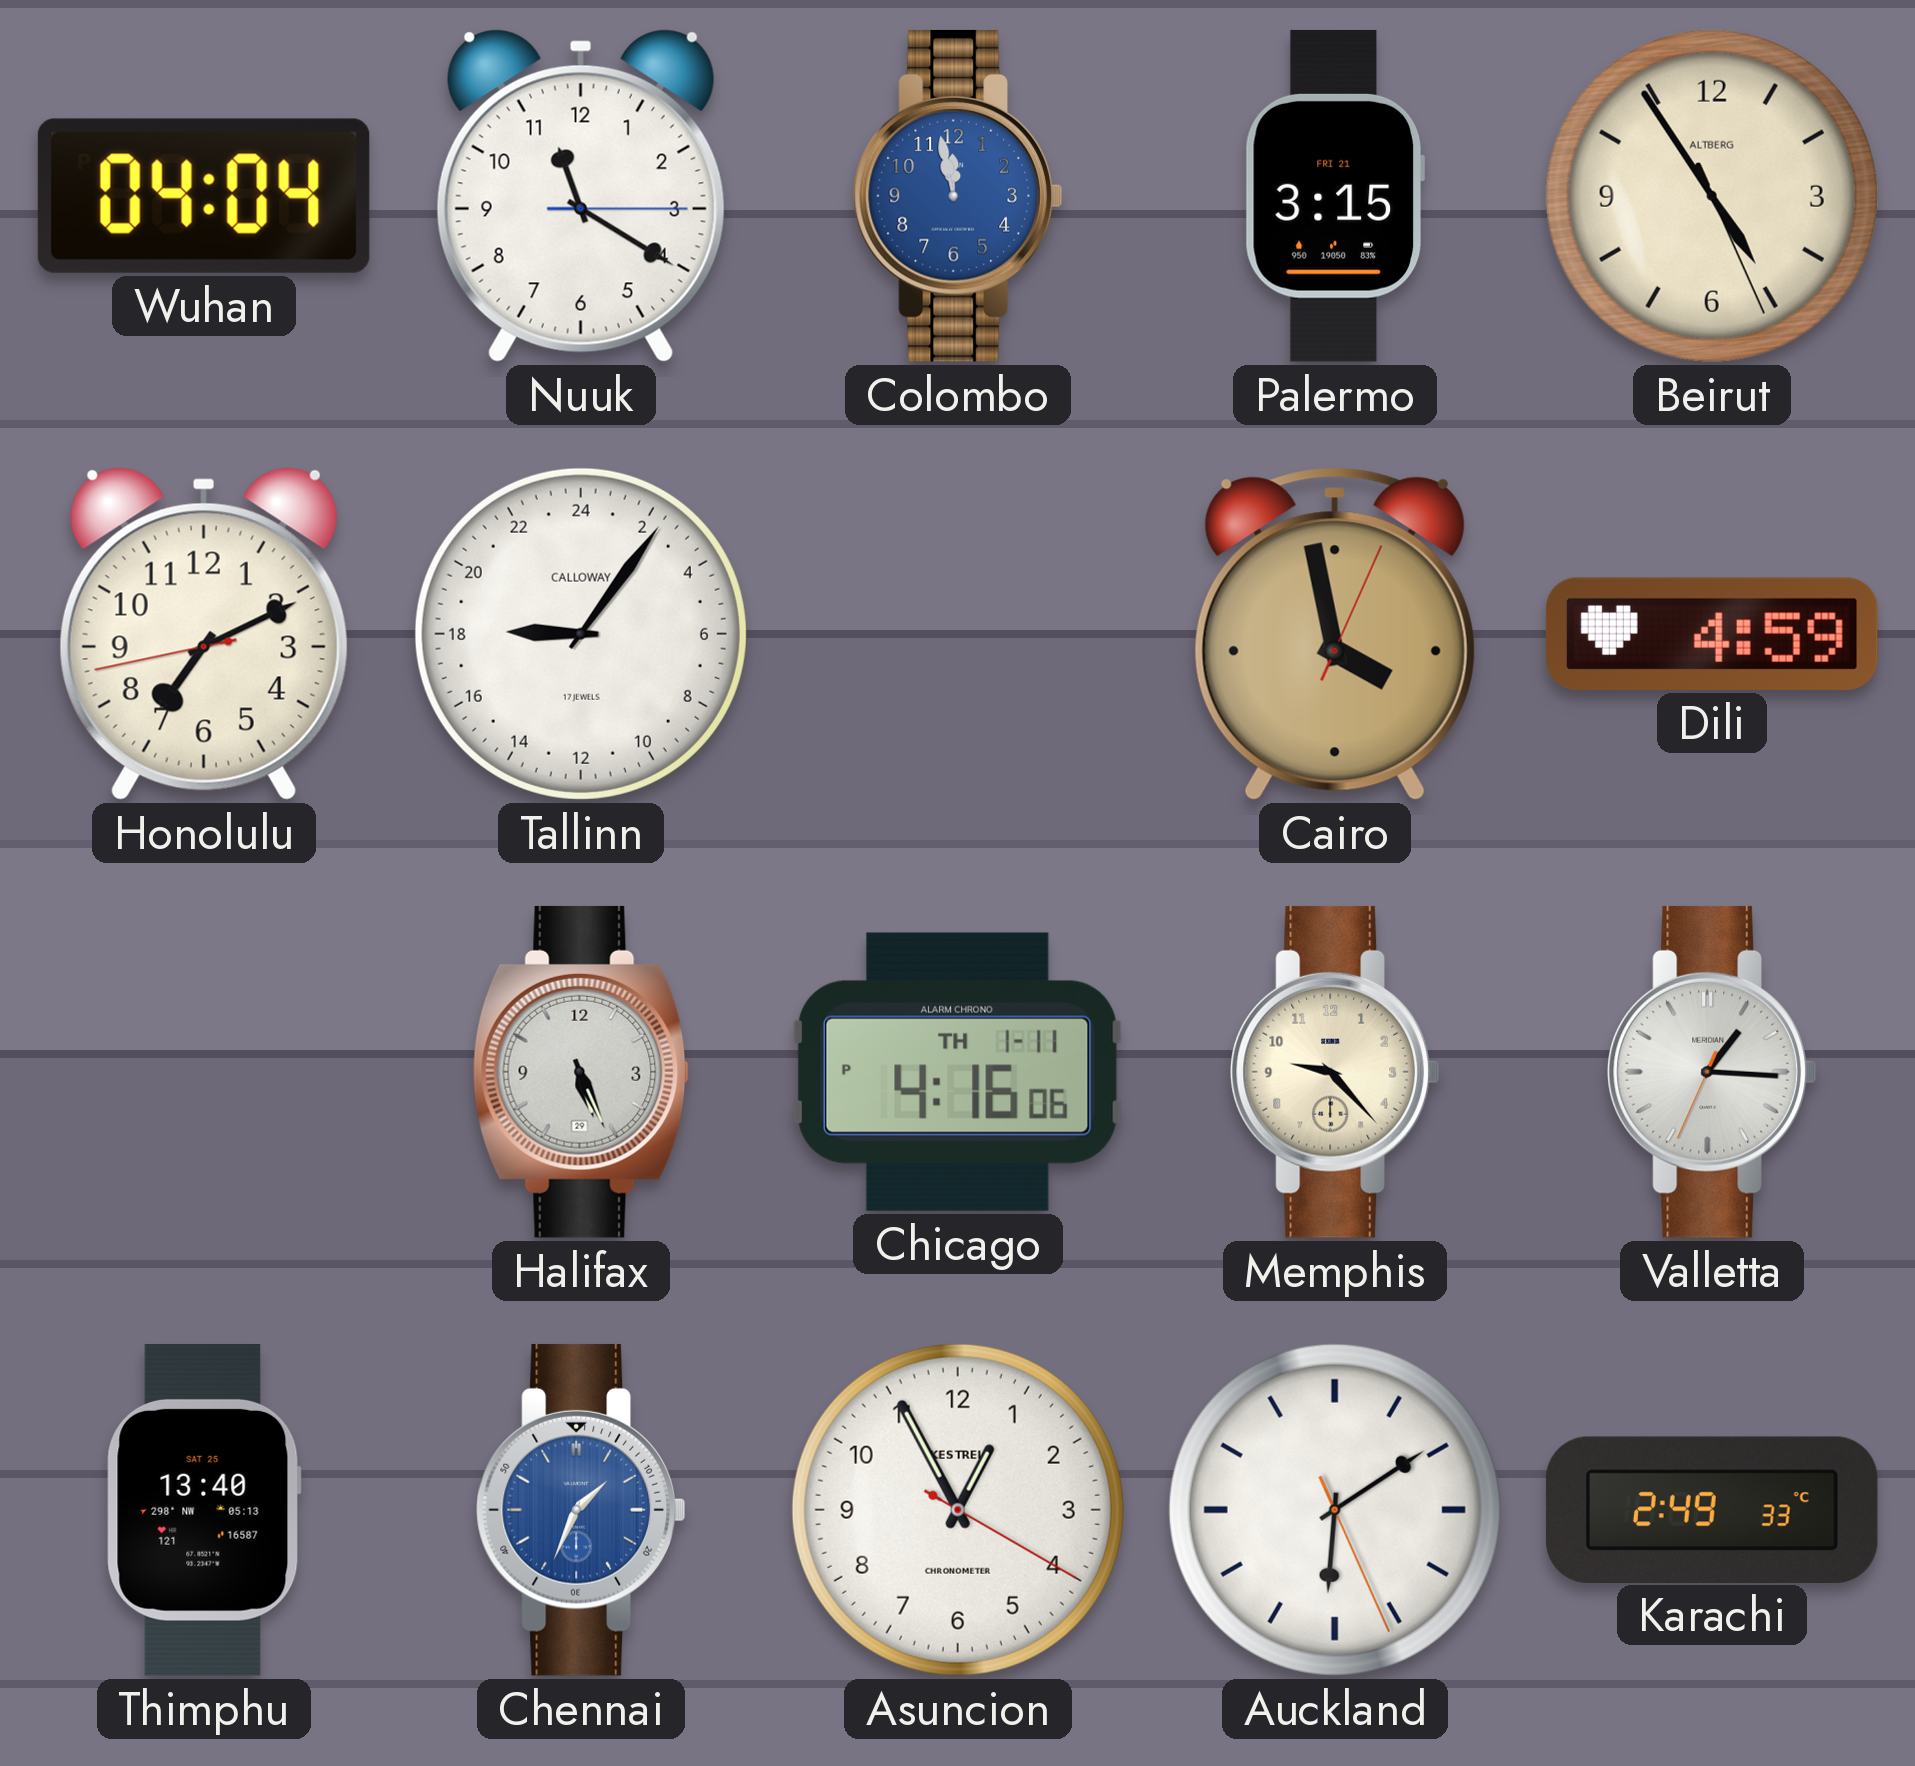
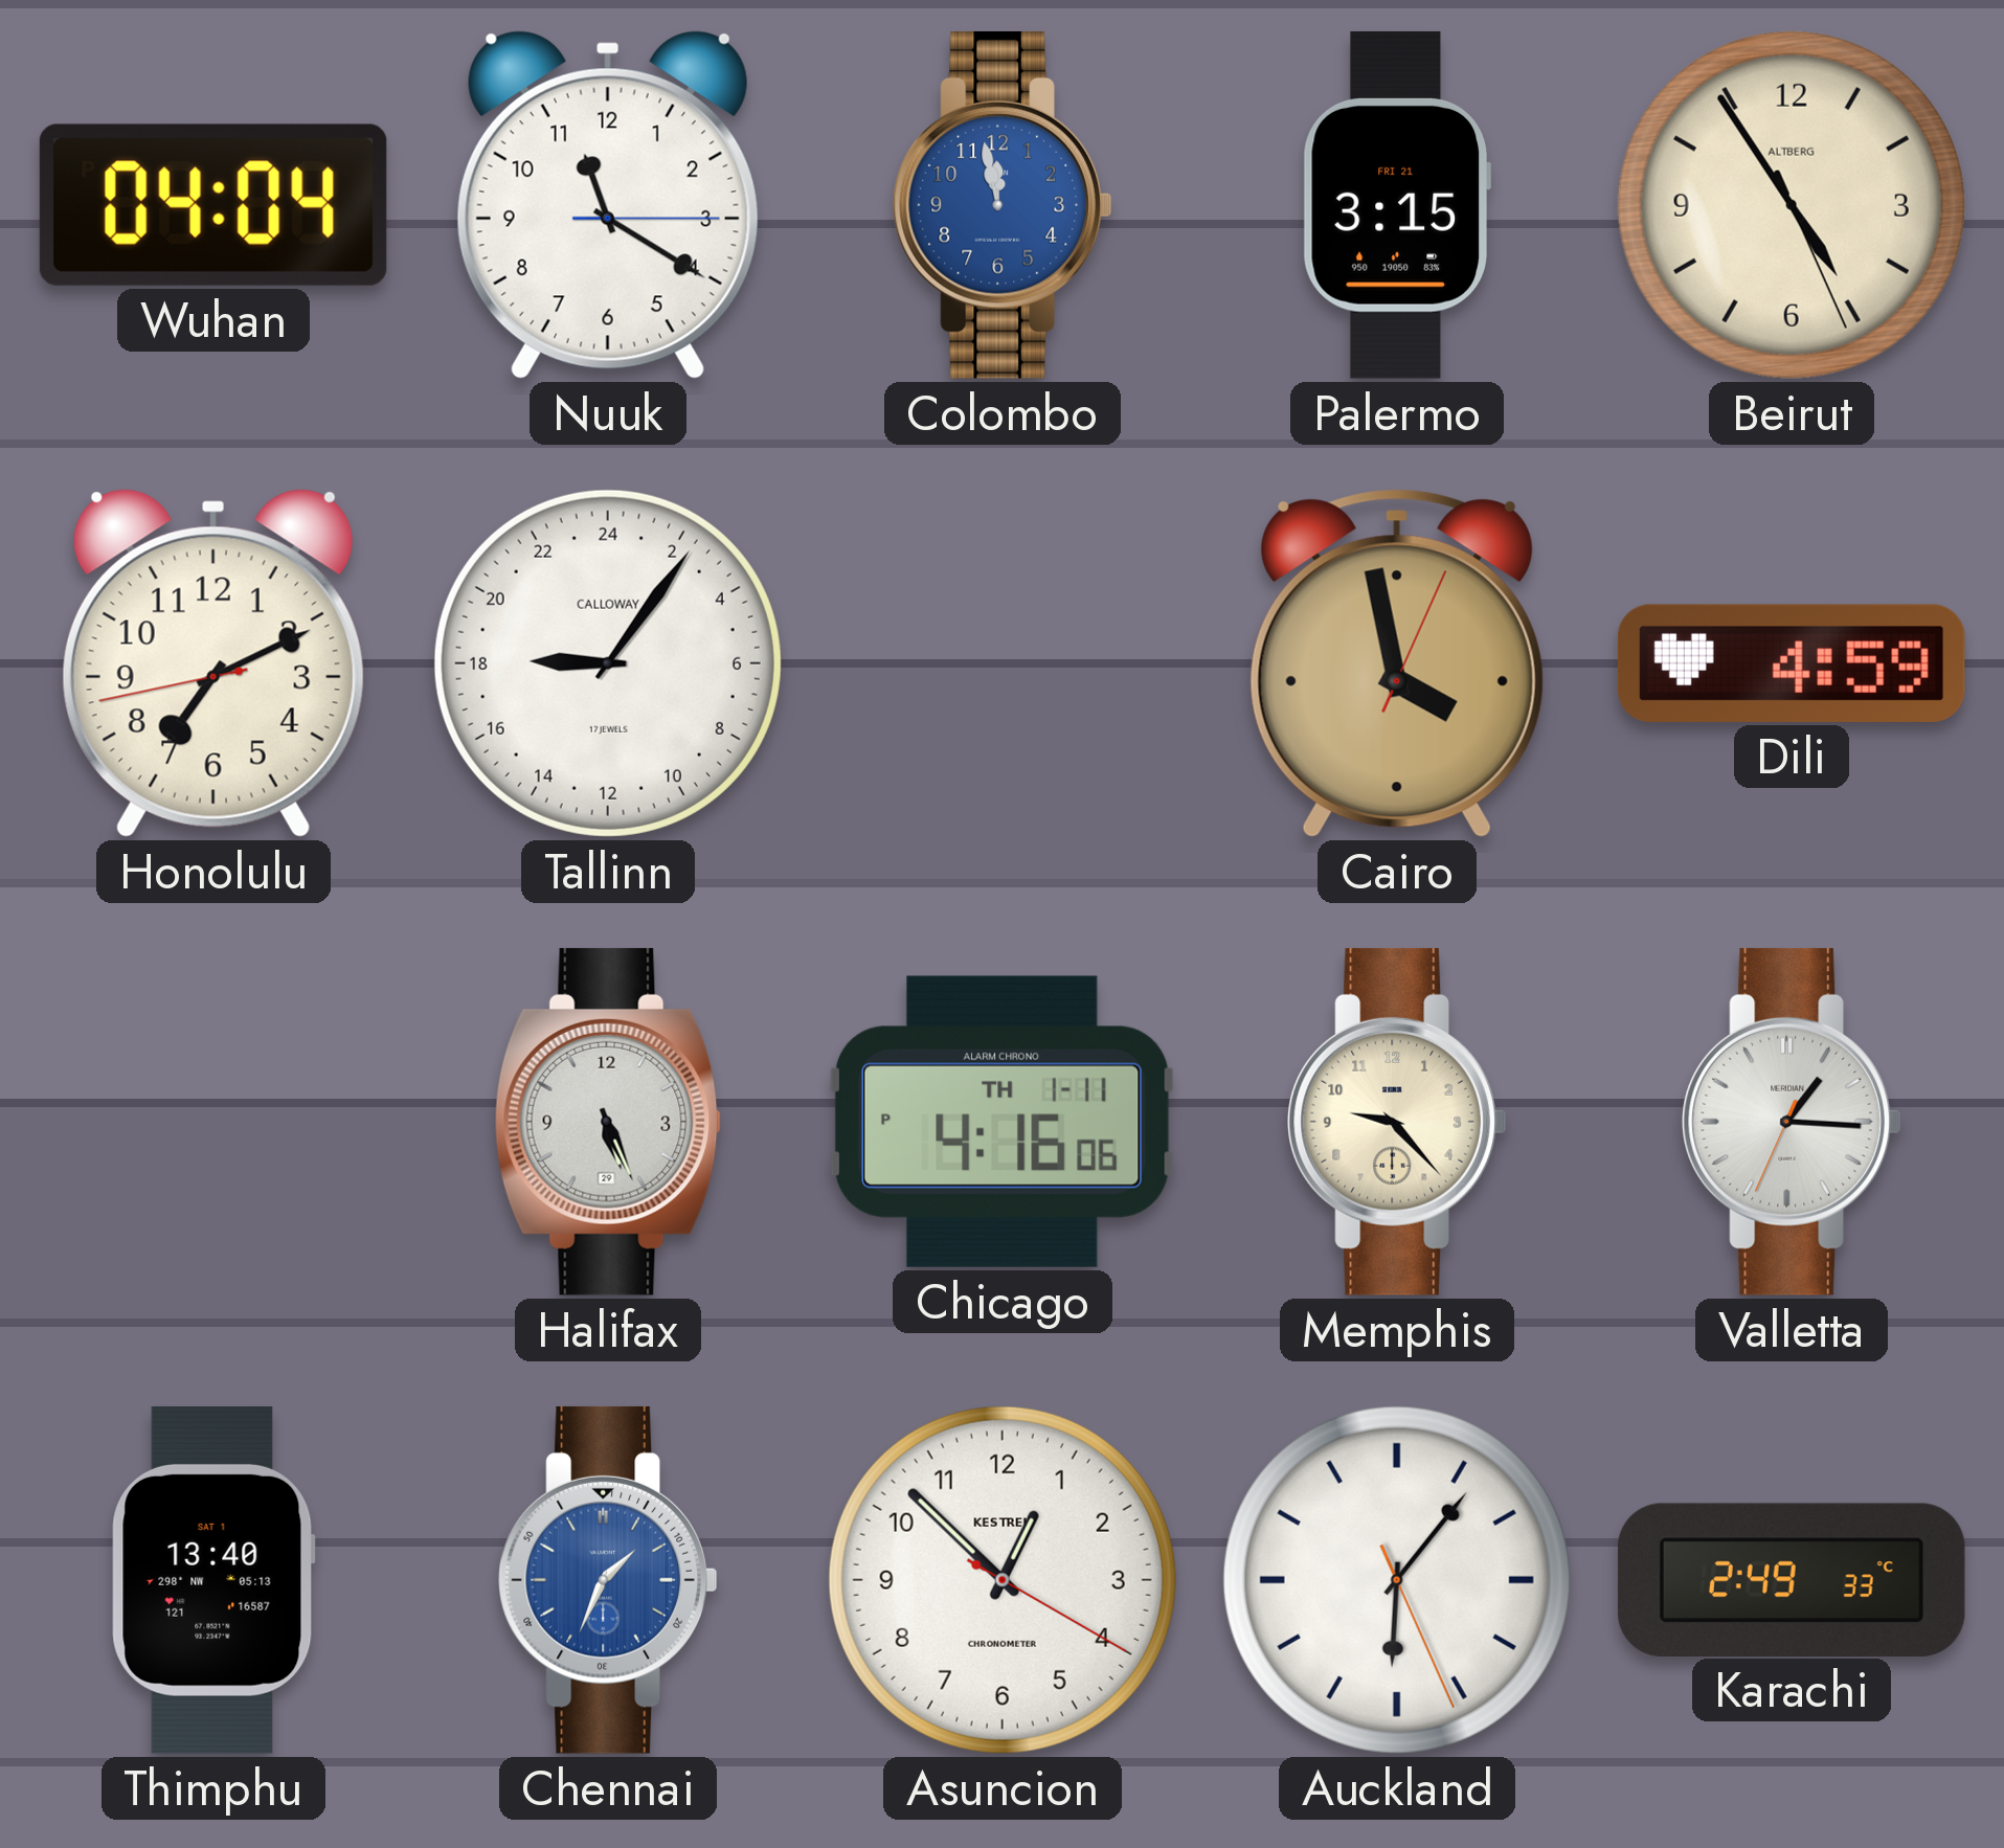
Thimphu date: SAT 25 -> SAT 1 (213, 1580)
Asuncion: 12:55 -> 12:52 (1003, 1580)
Auckland: 6:09 -> 6:06 (1397, 1580)
